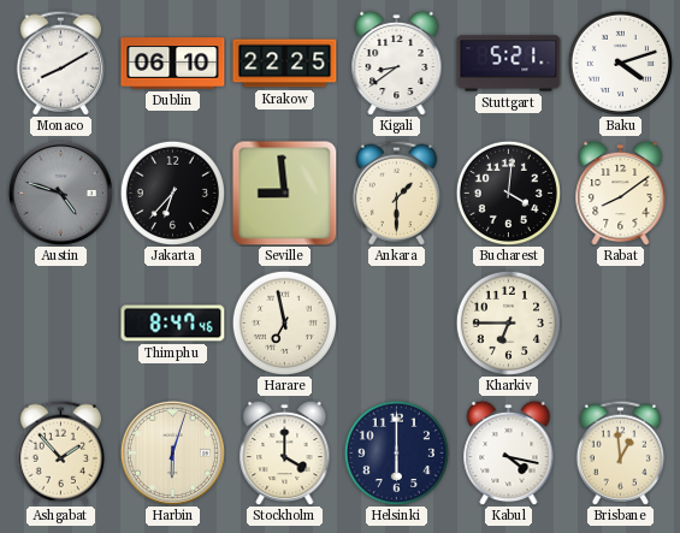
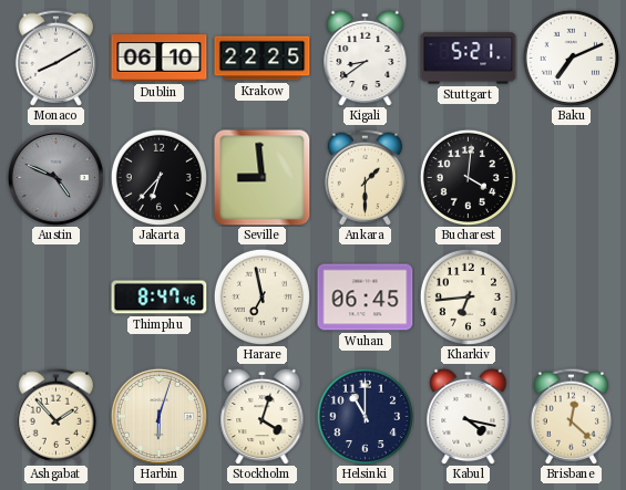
Baku: 4:12 -> 7:11 (571, 58)
Austin: 4:48 -> 4:49 (55, 177)
Rabat: 8:09 -> none (621, 193)
Wuhan: none -> 06:45 (366, 298)
Kharkiv: 6:45 -> 6:44 (468, 296)
Stockholm: 4:00 -> 4:03 (263, 416)
Helsinki: 6:00 -> 11:00 (365, 416)
Brisbane: 12:59 -> 12:22 (571, 416)
